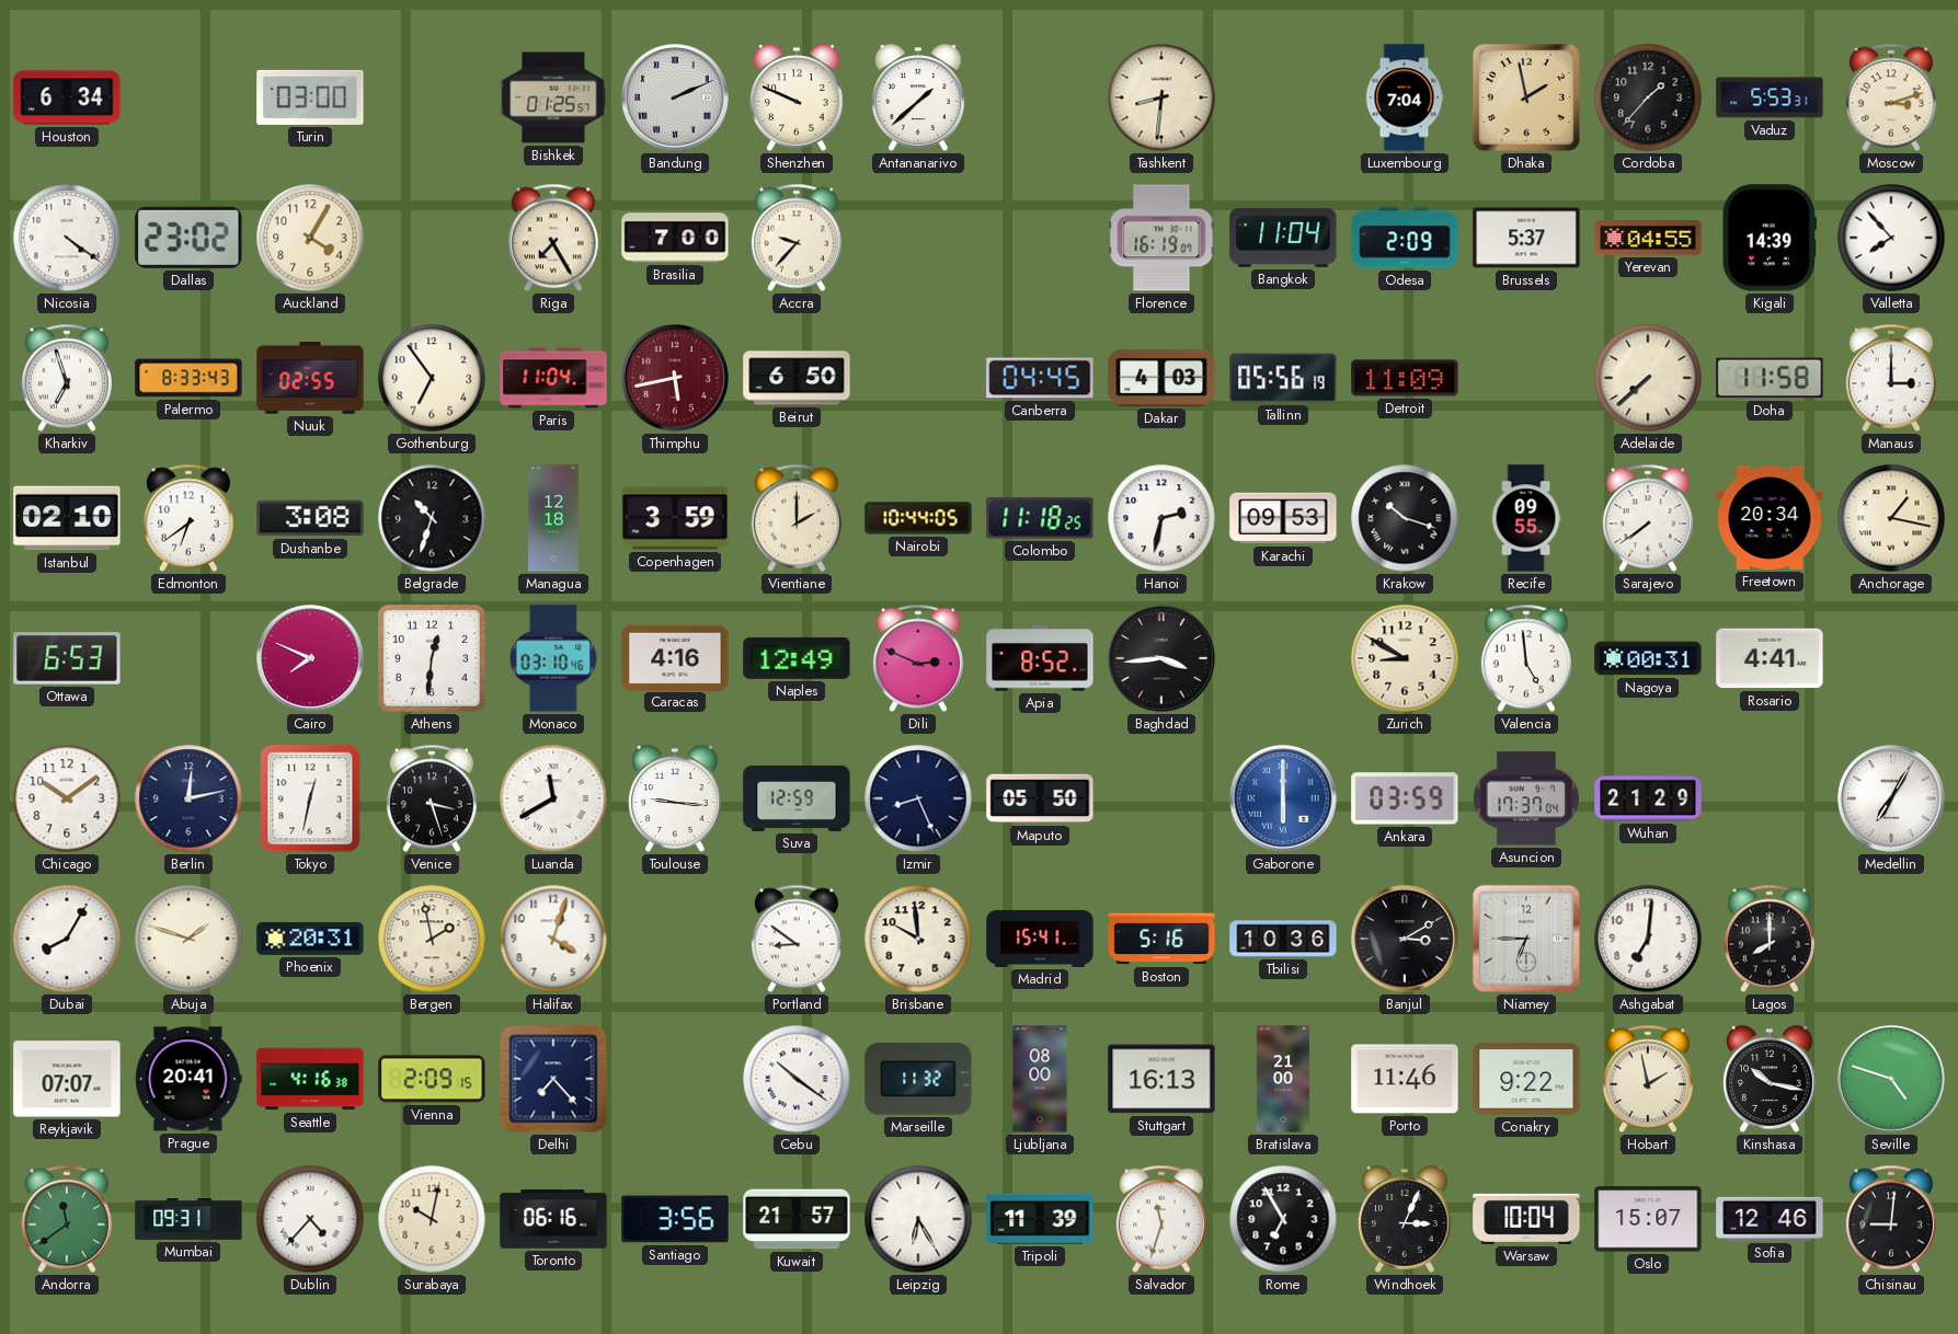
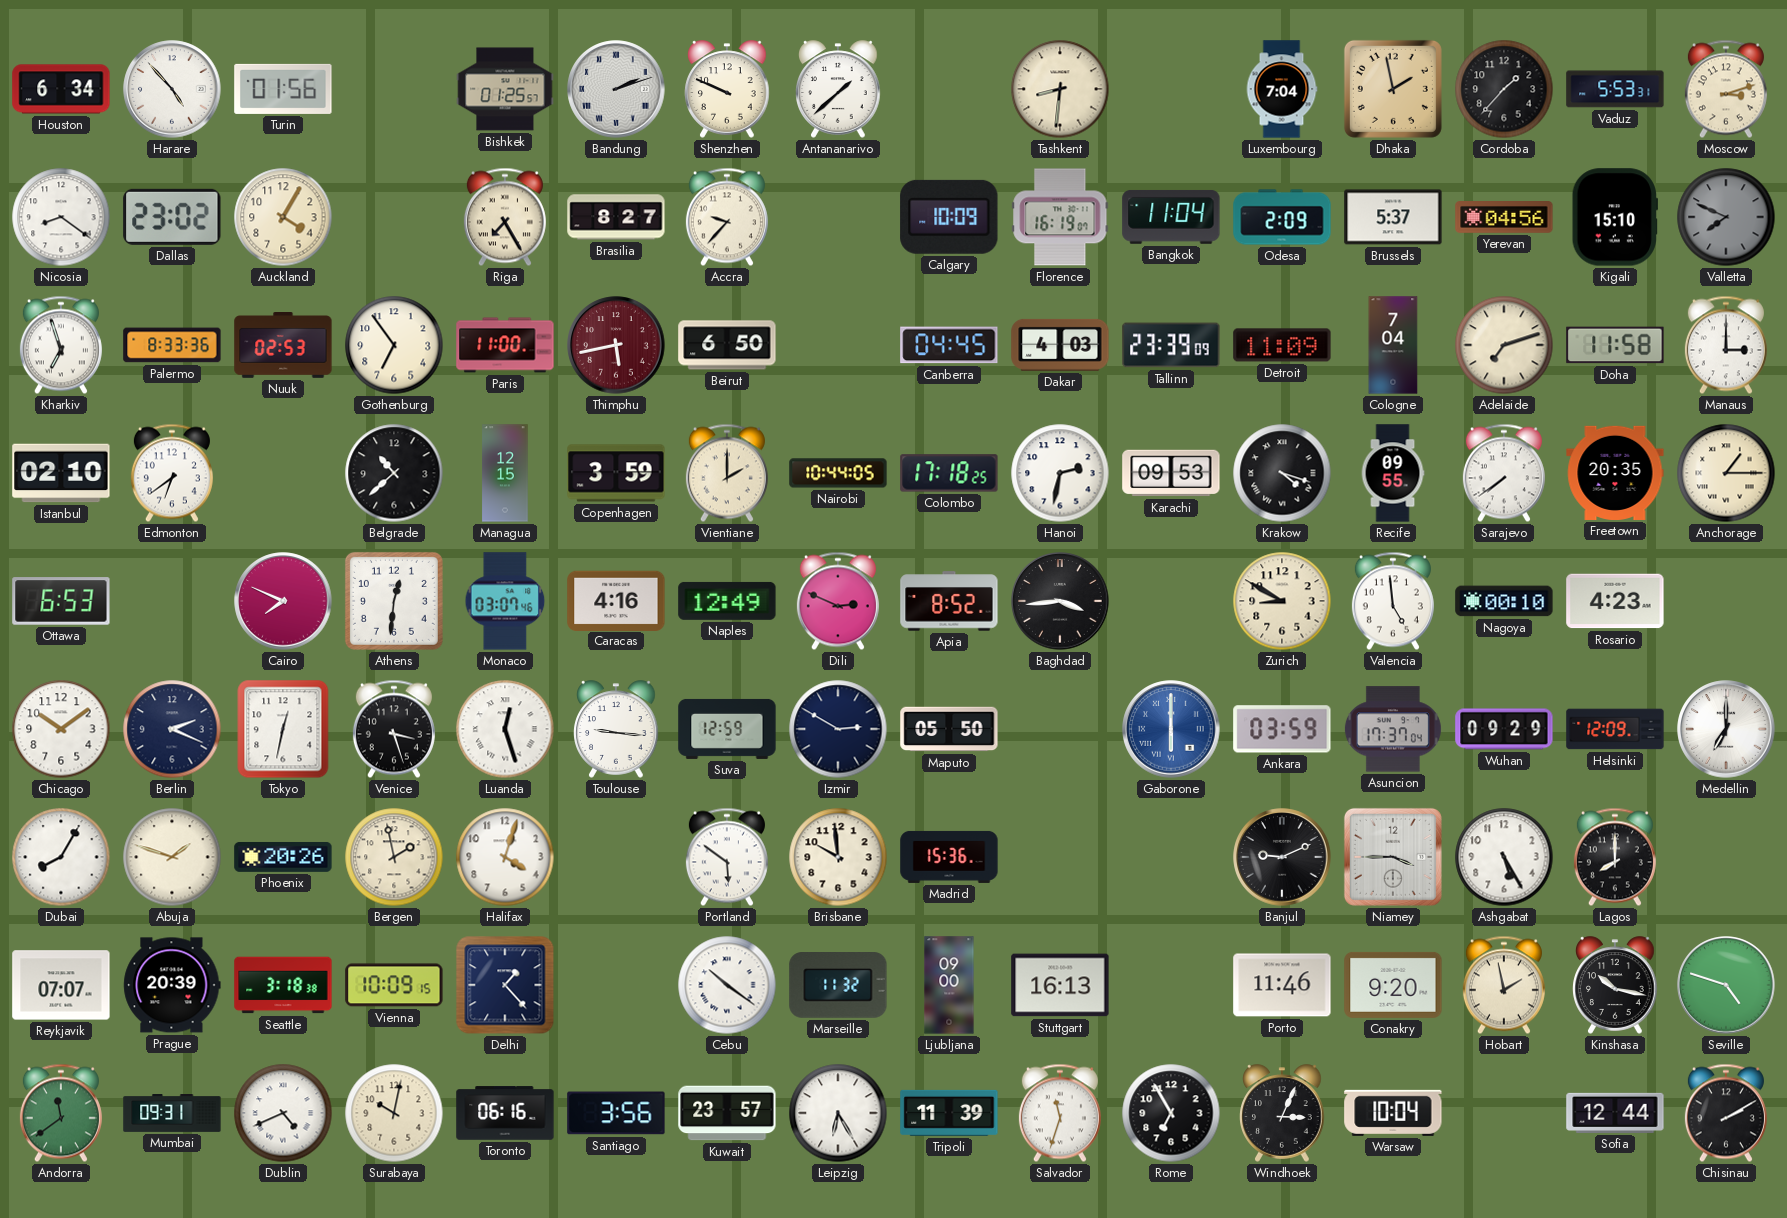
Harare: none -> 4:53 (172, 89)
Turin: 03:00 -> 01:56 (283, 89)
Bandung: 2:11 -> 2:12 (616, 89)
Nicosia: 4:21 -> 8:21 (61, 217)
Brasilia: 7:00 -> 8:27 (616, 217)
Calgary: none -> 10:09 (949, 217)
Yerevan: 04:55 -> 04:56 (1504, 218)
Kigali: 14:39 -> 15:10 (1614, 217)
Valletta: 7:53 -> 7:49 (1726, 217)
Valletta dial: white -> grey (1726, 217)
Palermo: 8:33:43 -> 8:33:36 (172, 345)
Nuuk: 02:55 -> 02:53 (283, 346)
Paris: 11:04 -> 11:00 (505, 345)
Tallinn: 05:56 -> 23:39 (1171, 345)
Cologne: none -> 7:04 (1393, 345)
Adelaide: 7:38 -> 7:12 (1504, 345)
Dushanbe: 3:08 -> none (310, 518)
Belgrade: 10:33 -> 10:38 (394, 473)
Managua: 12:18 -> 12:15 (505, 473)
Colombo: 11:18 -> 17:18 (949, 473)
Krakow: 10:18 -> 4:18 (1282, 473)
Freetown: 20:34 -> 20:35 (1615, 473)
Anchorage: 1:17 -> 1:15 (1726, 473)
Monaco: 03:10 -> 03:07 (505, 601)
Nagoya: 00:31 -> 00:10 (1504, 601)
Rosario: 4:41 -> 4:23 (1615, 601)
Berlin: 12:13 -> 2:19 (172, 729)
Luanda: 11:40 -> 12:27 (505, 729)
Izmir: 8:26 -> 2:50 (838, 729)
Wuhan: 21:29 -> 09:29 (1504, 729)
Helsinki: none -> 12:09 (1615, 729)
Medellin: 7:05 -> 7:00 (1726, 729)
Phoenix: 20:31 -> 20:26 (283, 857)
Portland: 8:51 -> 5:51 (727, 857)
Madrid: 15:41 -> 15:36 (949, 857)
Boston: 5:16 -> none (1161, 939)
Tbilisi: 10:36 -> none (1283, 939)
Banjul: 3:10 -> 9:11 (1282, 857)
Niamey: 6:45 -> 3:45 (1393, 857)
Ashgabat: 7:01 -> 5:25 (1504, 857)
Prague: 20:41 -> 20:39 (172, 985)
Seattle: 4:16 -> 3:18 (283, 985)
Vienna: 2:09 -> 10:09 (394, 985)
Delhi: 7:23 -> 1:23 (505, 985)
Ljubljana: 08:00 -> 09:00 (949, 985)
Bratislava: 21:00 -> none (1283, 1079)
Conakry: 9:22 -> 9:20 (1393, 985)
Dublin: 4:37 -> 4:41 (283, 1113)
Kuwait: 21:57 -> 23:57 (727, 1113)
Oslo: 15:07 -> none (1648, 1219)
Sofia: 12:46 -> 12:44 (1615, 1113)
Chisinau: 9:01 -> 2:10 (1726, 1113)
